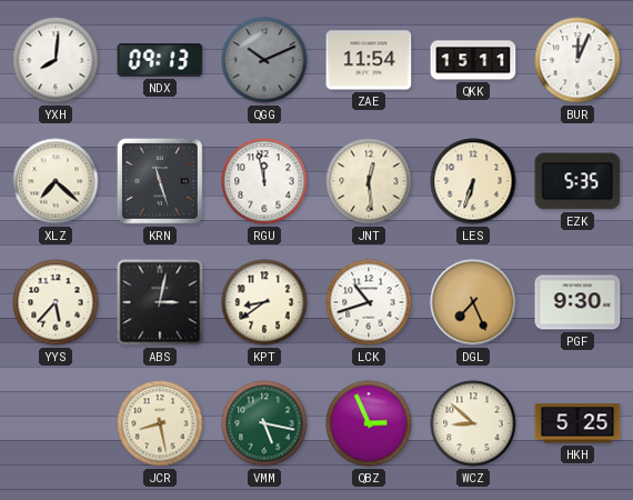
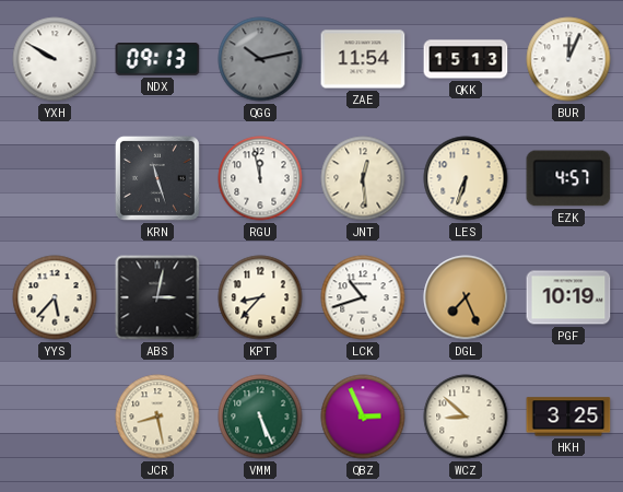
YXH: 8:01 -> 9:50 (55, 59)
QGG: 10:11 -> 10:13 (260, 59)
QKK: 15:11 -> 15:13 (466, 59)
XLZ: 7:22 -> none (56, 181)
EZK: 5:35 -> 4:57 (568, 178)
KPT: 8:39 -> 8:37 (260, 297)
PGF: 9:30 -> 10:19 (568, 297)
VMM: 5:17 -> 5:26 (260, 417)
HKH: 5:25 -> 3:25 (568, 417)
